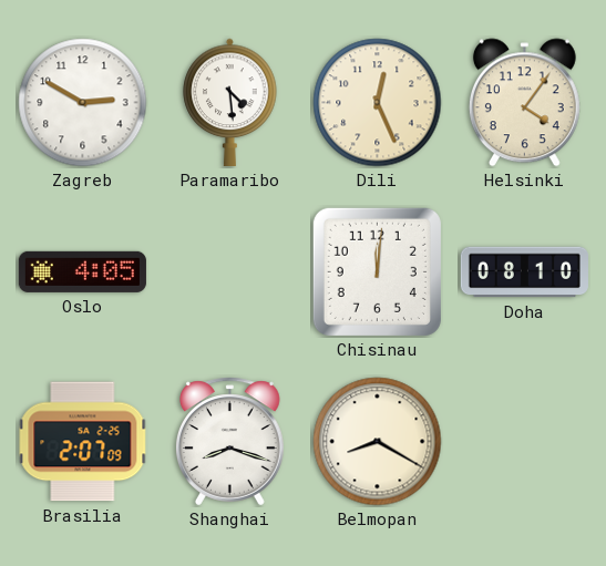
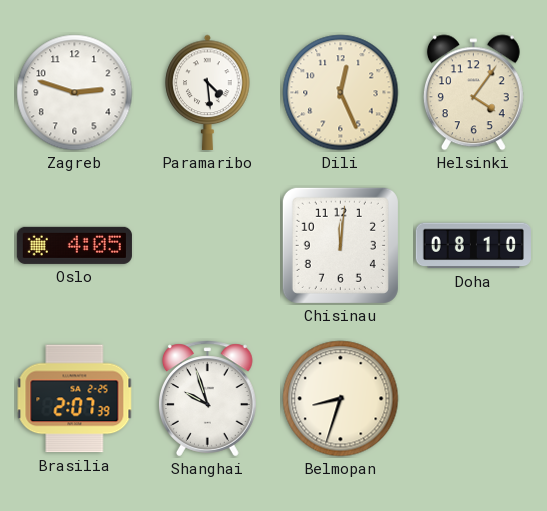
Zagreb: 2:50 -> 2:48 (75, 93)
Brasilia: 2:07:09 -> 2:07:39 (75, 399)
Shanghai: 8:18 -> 9:57 (207, 399)
Belmopan: 8:20 -> 8:33 (341, 399)
